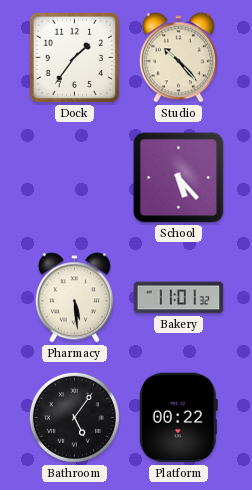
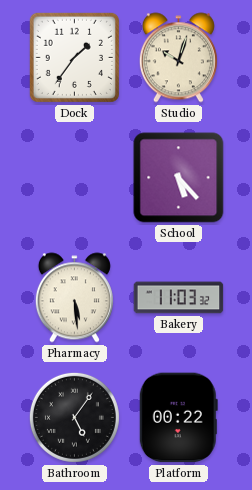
Studio: 10:23 -> 10:03 (178, 58)
Bakery: 11:01 -> 11:03 (179, 298)
